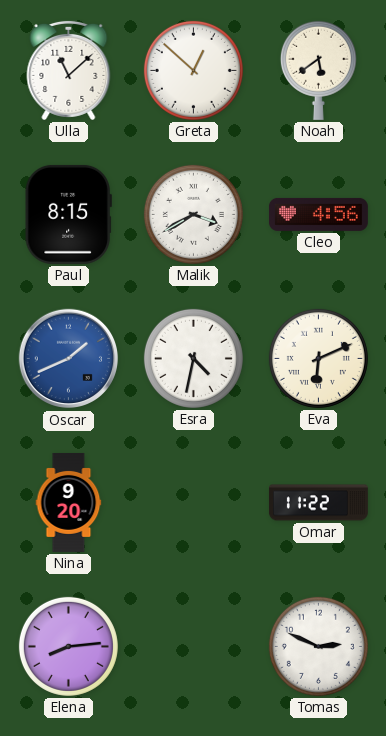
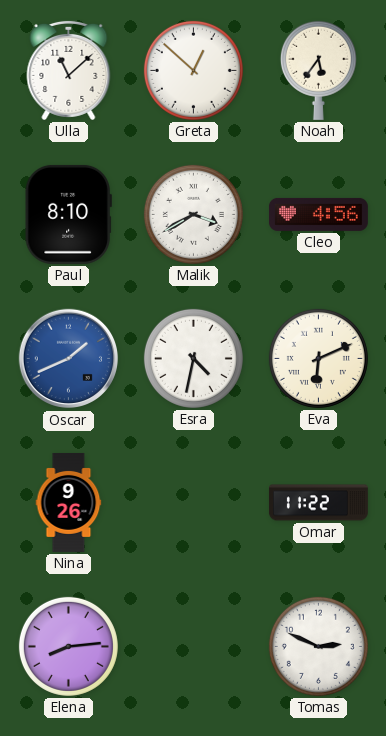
Noah: 5:39 -> 5:36 (318, 70)
Paul: 8:15 -> 8:10 (68, 214)
Nina: 9:20 -> 9:26 (69, 502)
